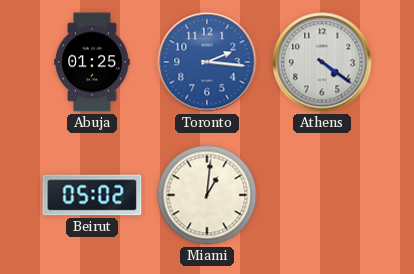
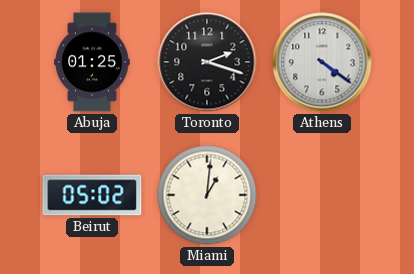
Toronto: 2:16 -> 2:18 (207, 62)
Toronto dial: blue -> black (207, 62)
